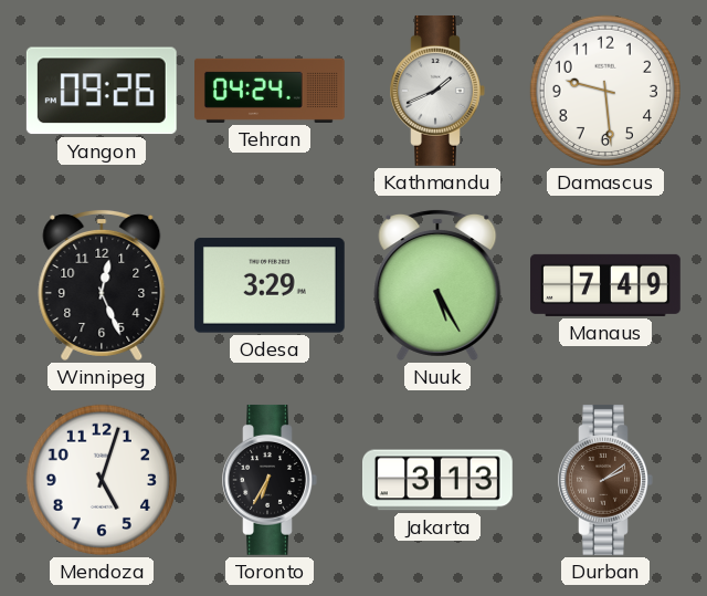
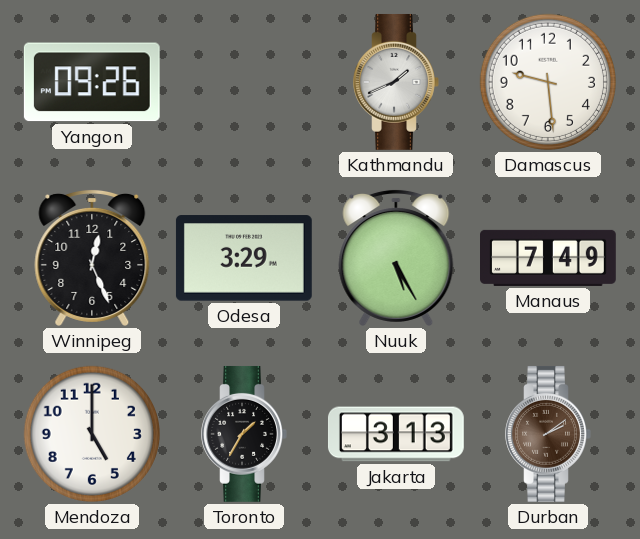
Tehran: 04:24 -> none (271, 91)
Mendoza: 5:03 -> 5:00 (92, 434)
Toronto: 6:35 -> 1:35 (244, 434)
